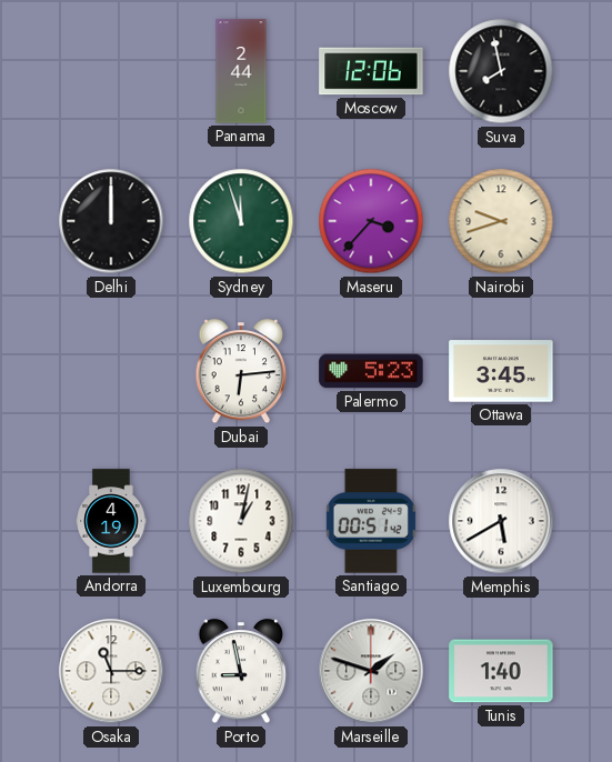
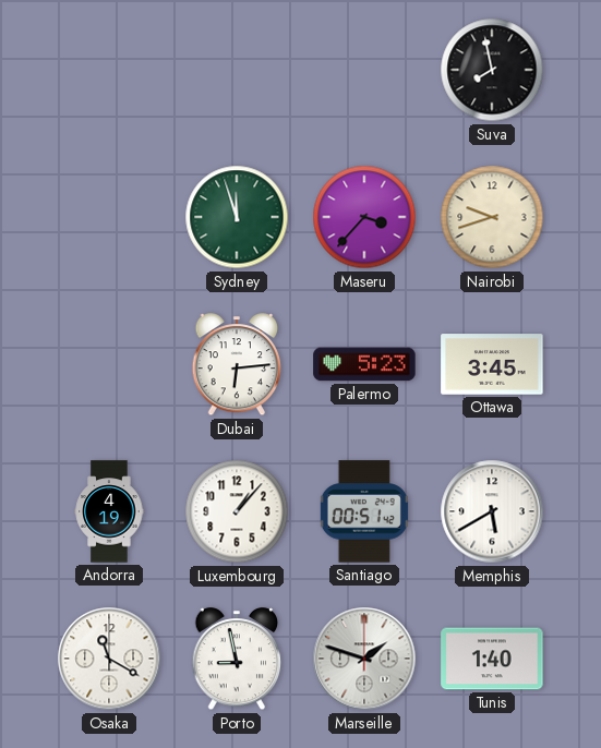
Panama: 2:44 -> none (241, 71)
Moscow: 12:06 -> none (371, 71)
Delhi: 12:00 -> none (111, 221)
Luxembourg: 1:02 -> 1:07 (237, 511)
Osaka: 11:15 -> 11:20 (109, 659)
